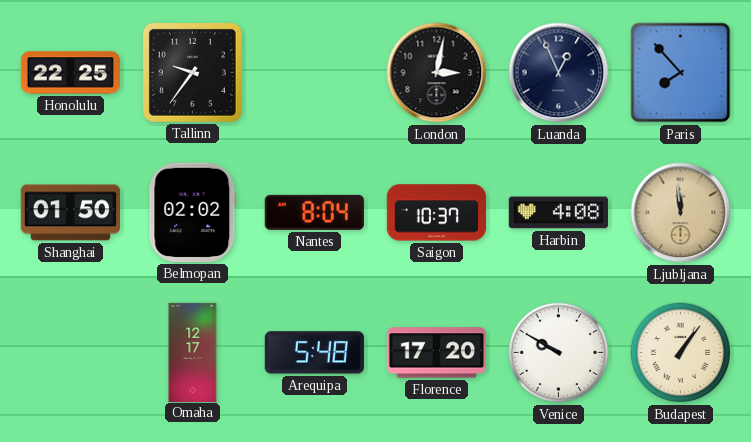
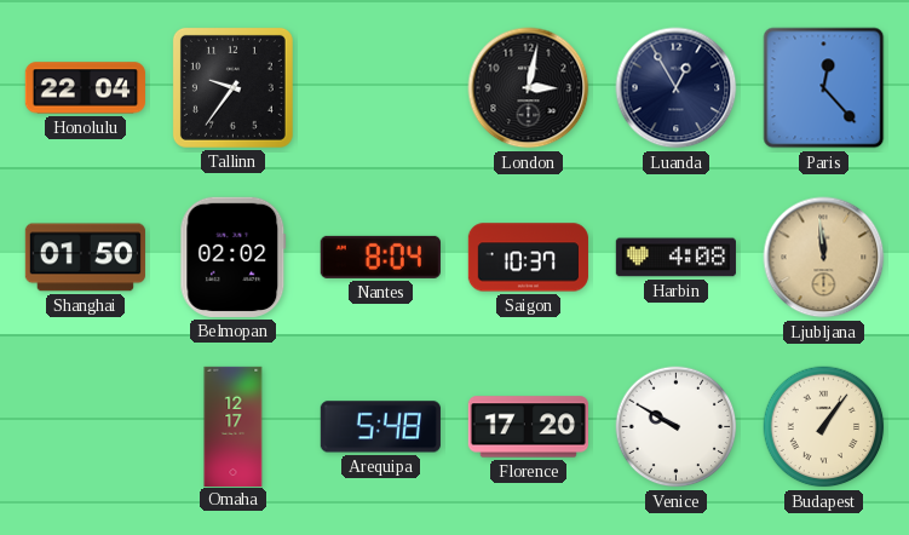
Honolulu: 22:25 -> 22:04 (85, 88)
Luanda: 12:56 -> 12:55 (677, 88)
Paris: 7:53 -> 12:23 (824, 88)
